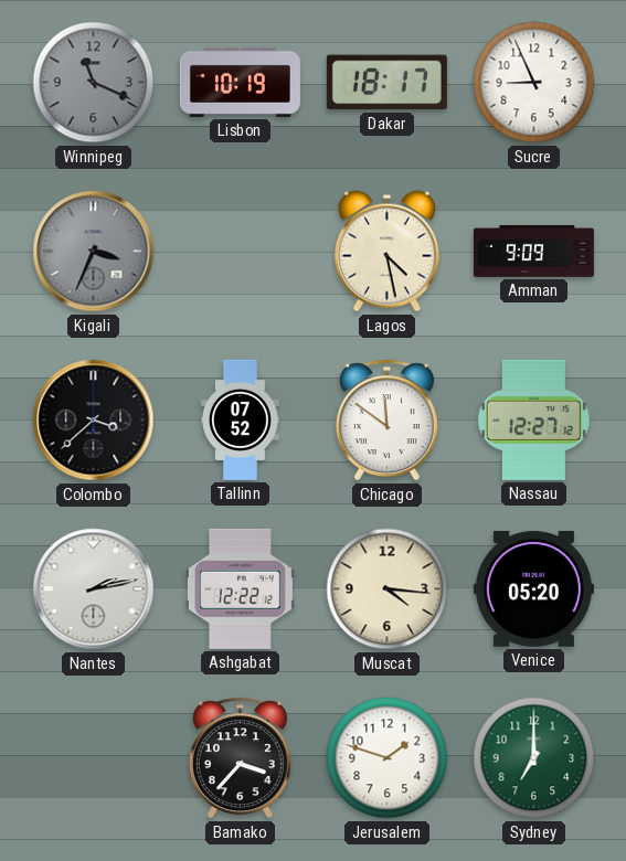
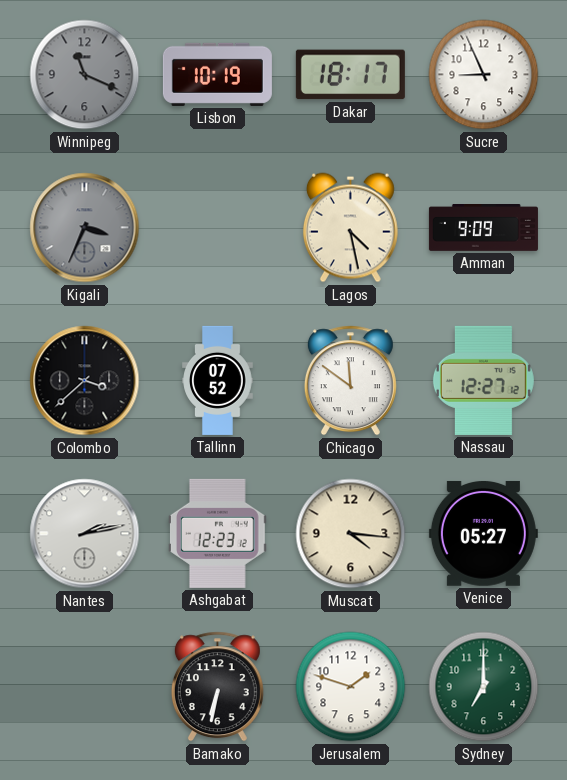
Ashgabat: 12:22 -> 12:23 (218, 533)
Venice: 05:20 -> 05:27 (483, 533)
Bamako: 3:37 -> 6:32 (217, 687)
